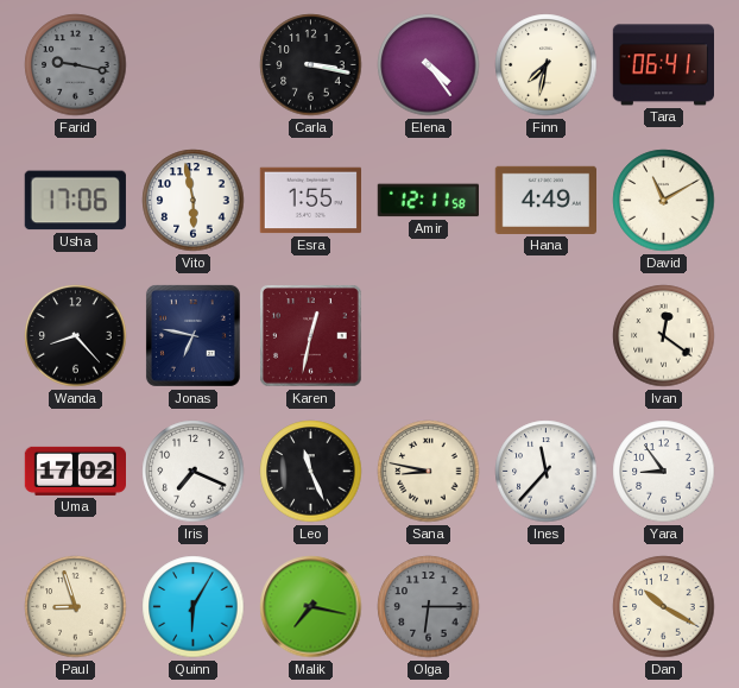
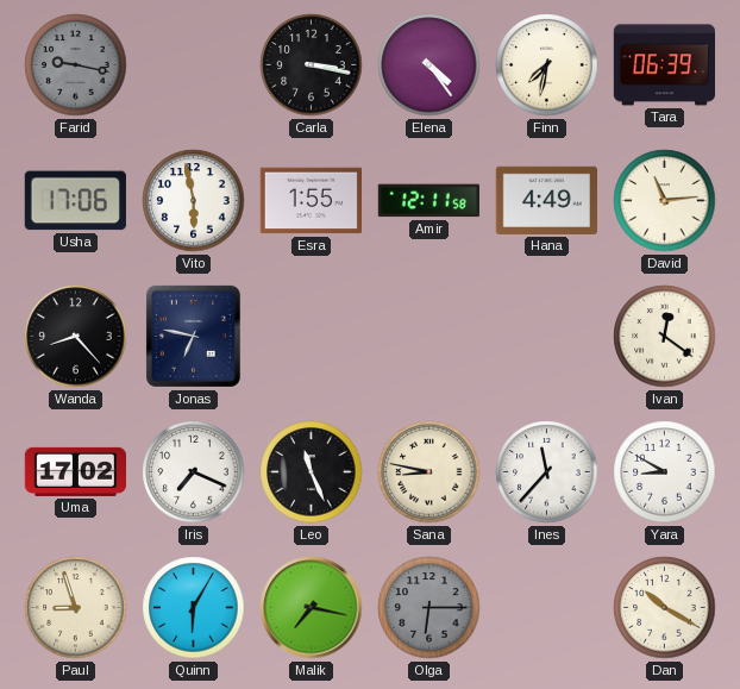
Tara: 06:41 -> 06:39 (664, 65)
David: 11:10 -> 11:14 (665, 201)
Karen: 12:32 -> none (311, 336)
Yara: 8:54 -> 8:50 (665, 472)
